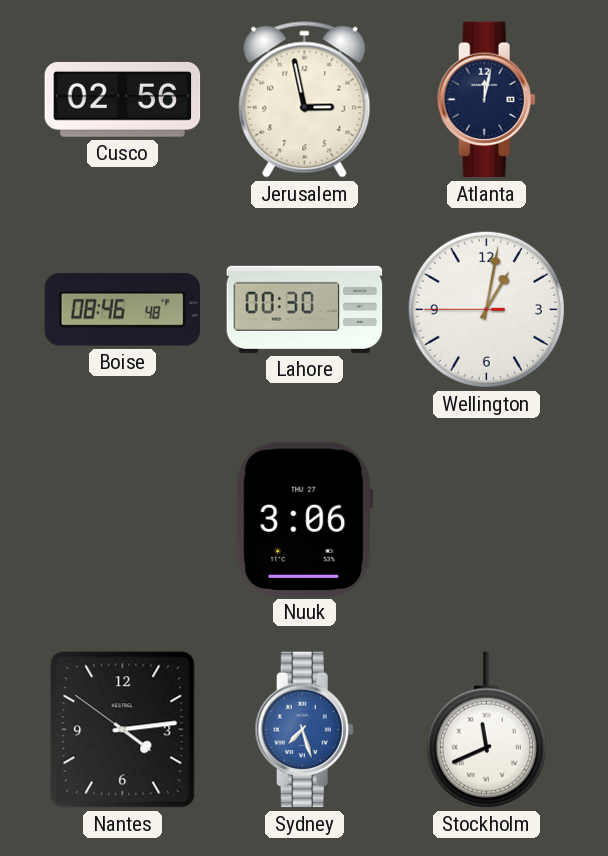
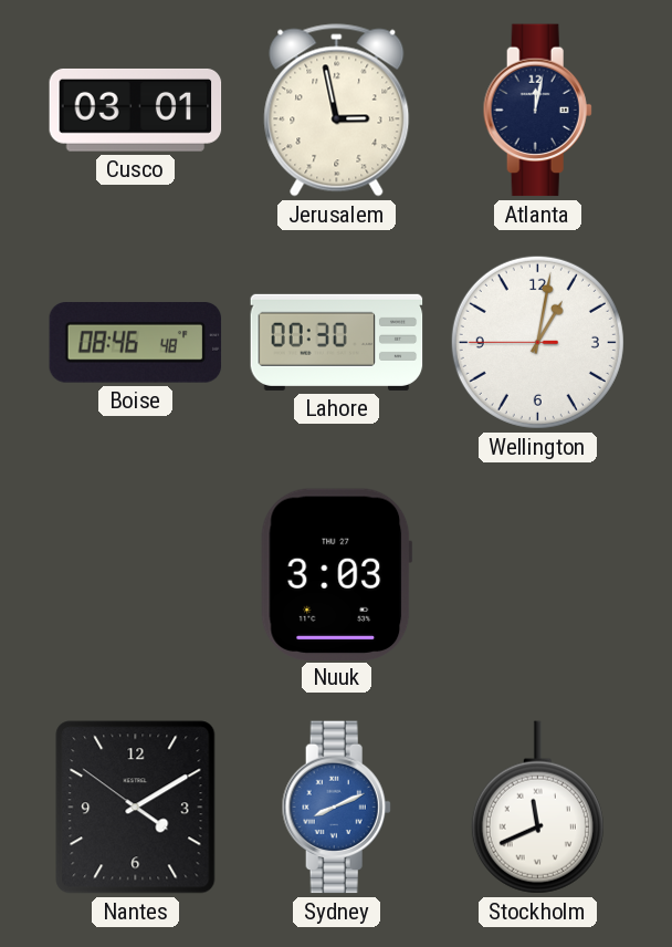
Cusco: 02:56 -> 03:01 (136, 110)
Nuuk: 3:06 -> 3:03 (337, 574)
Nantes: 4:13 -> 4:09 (136, 808)
Sydney: 7:27 -> 8:11 (336, 808)
